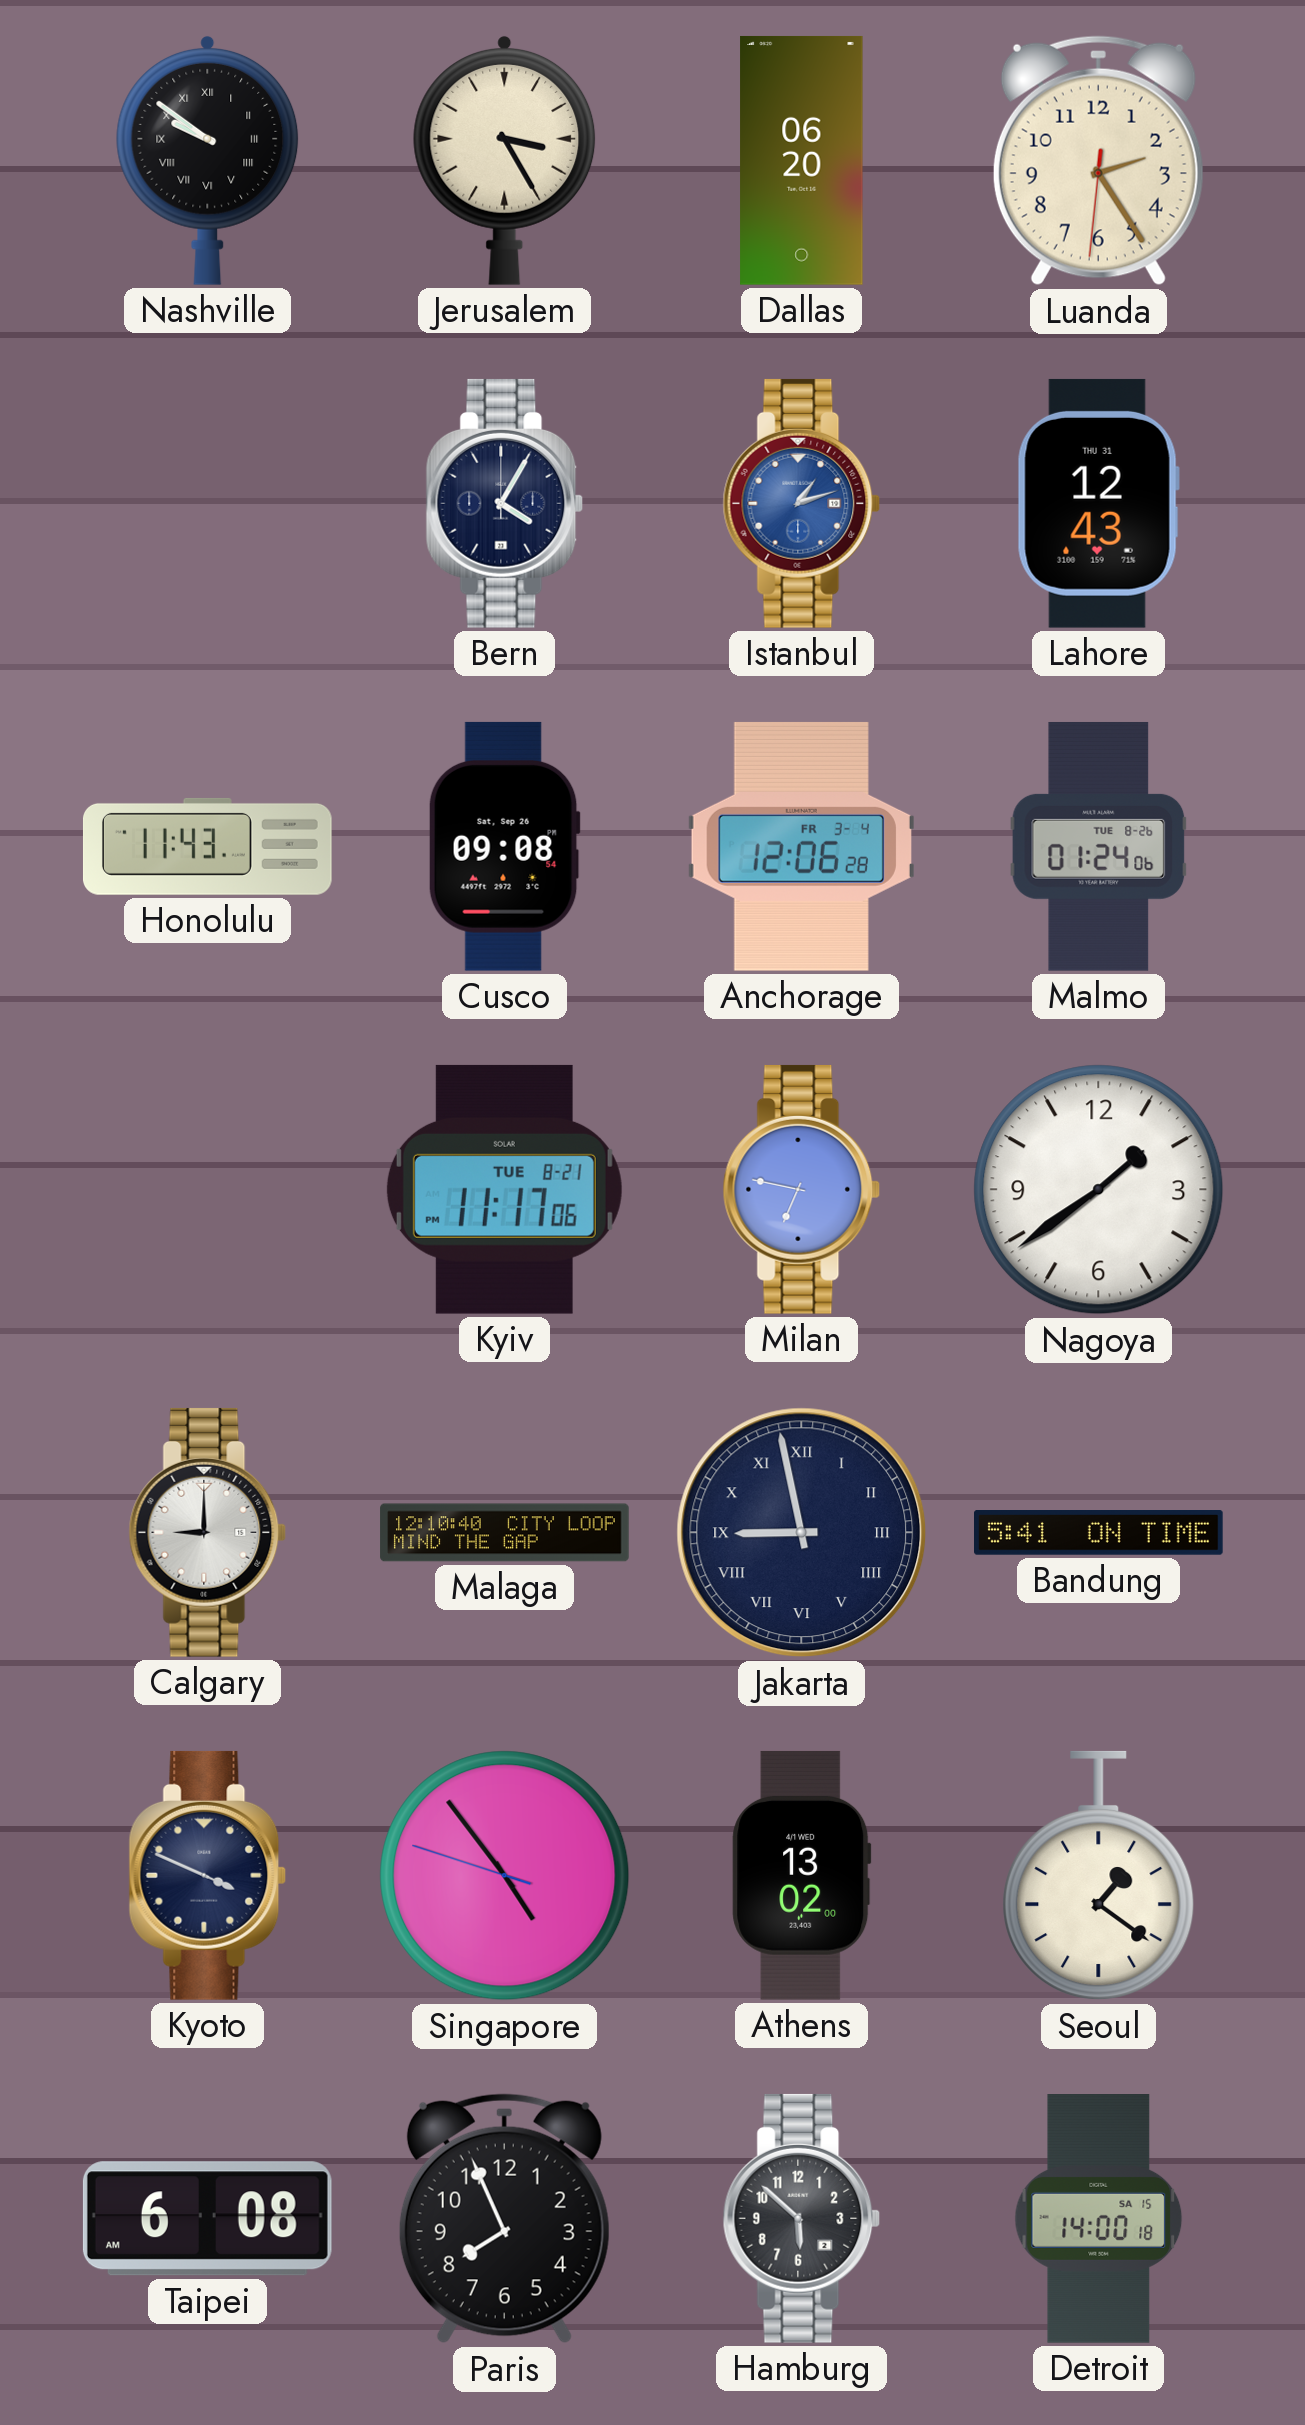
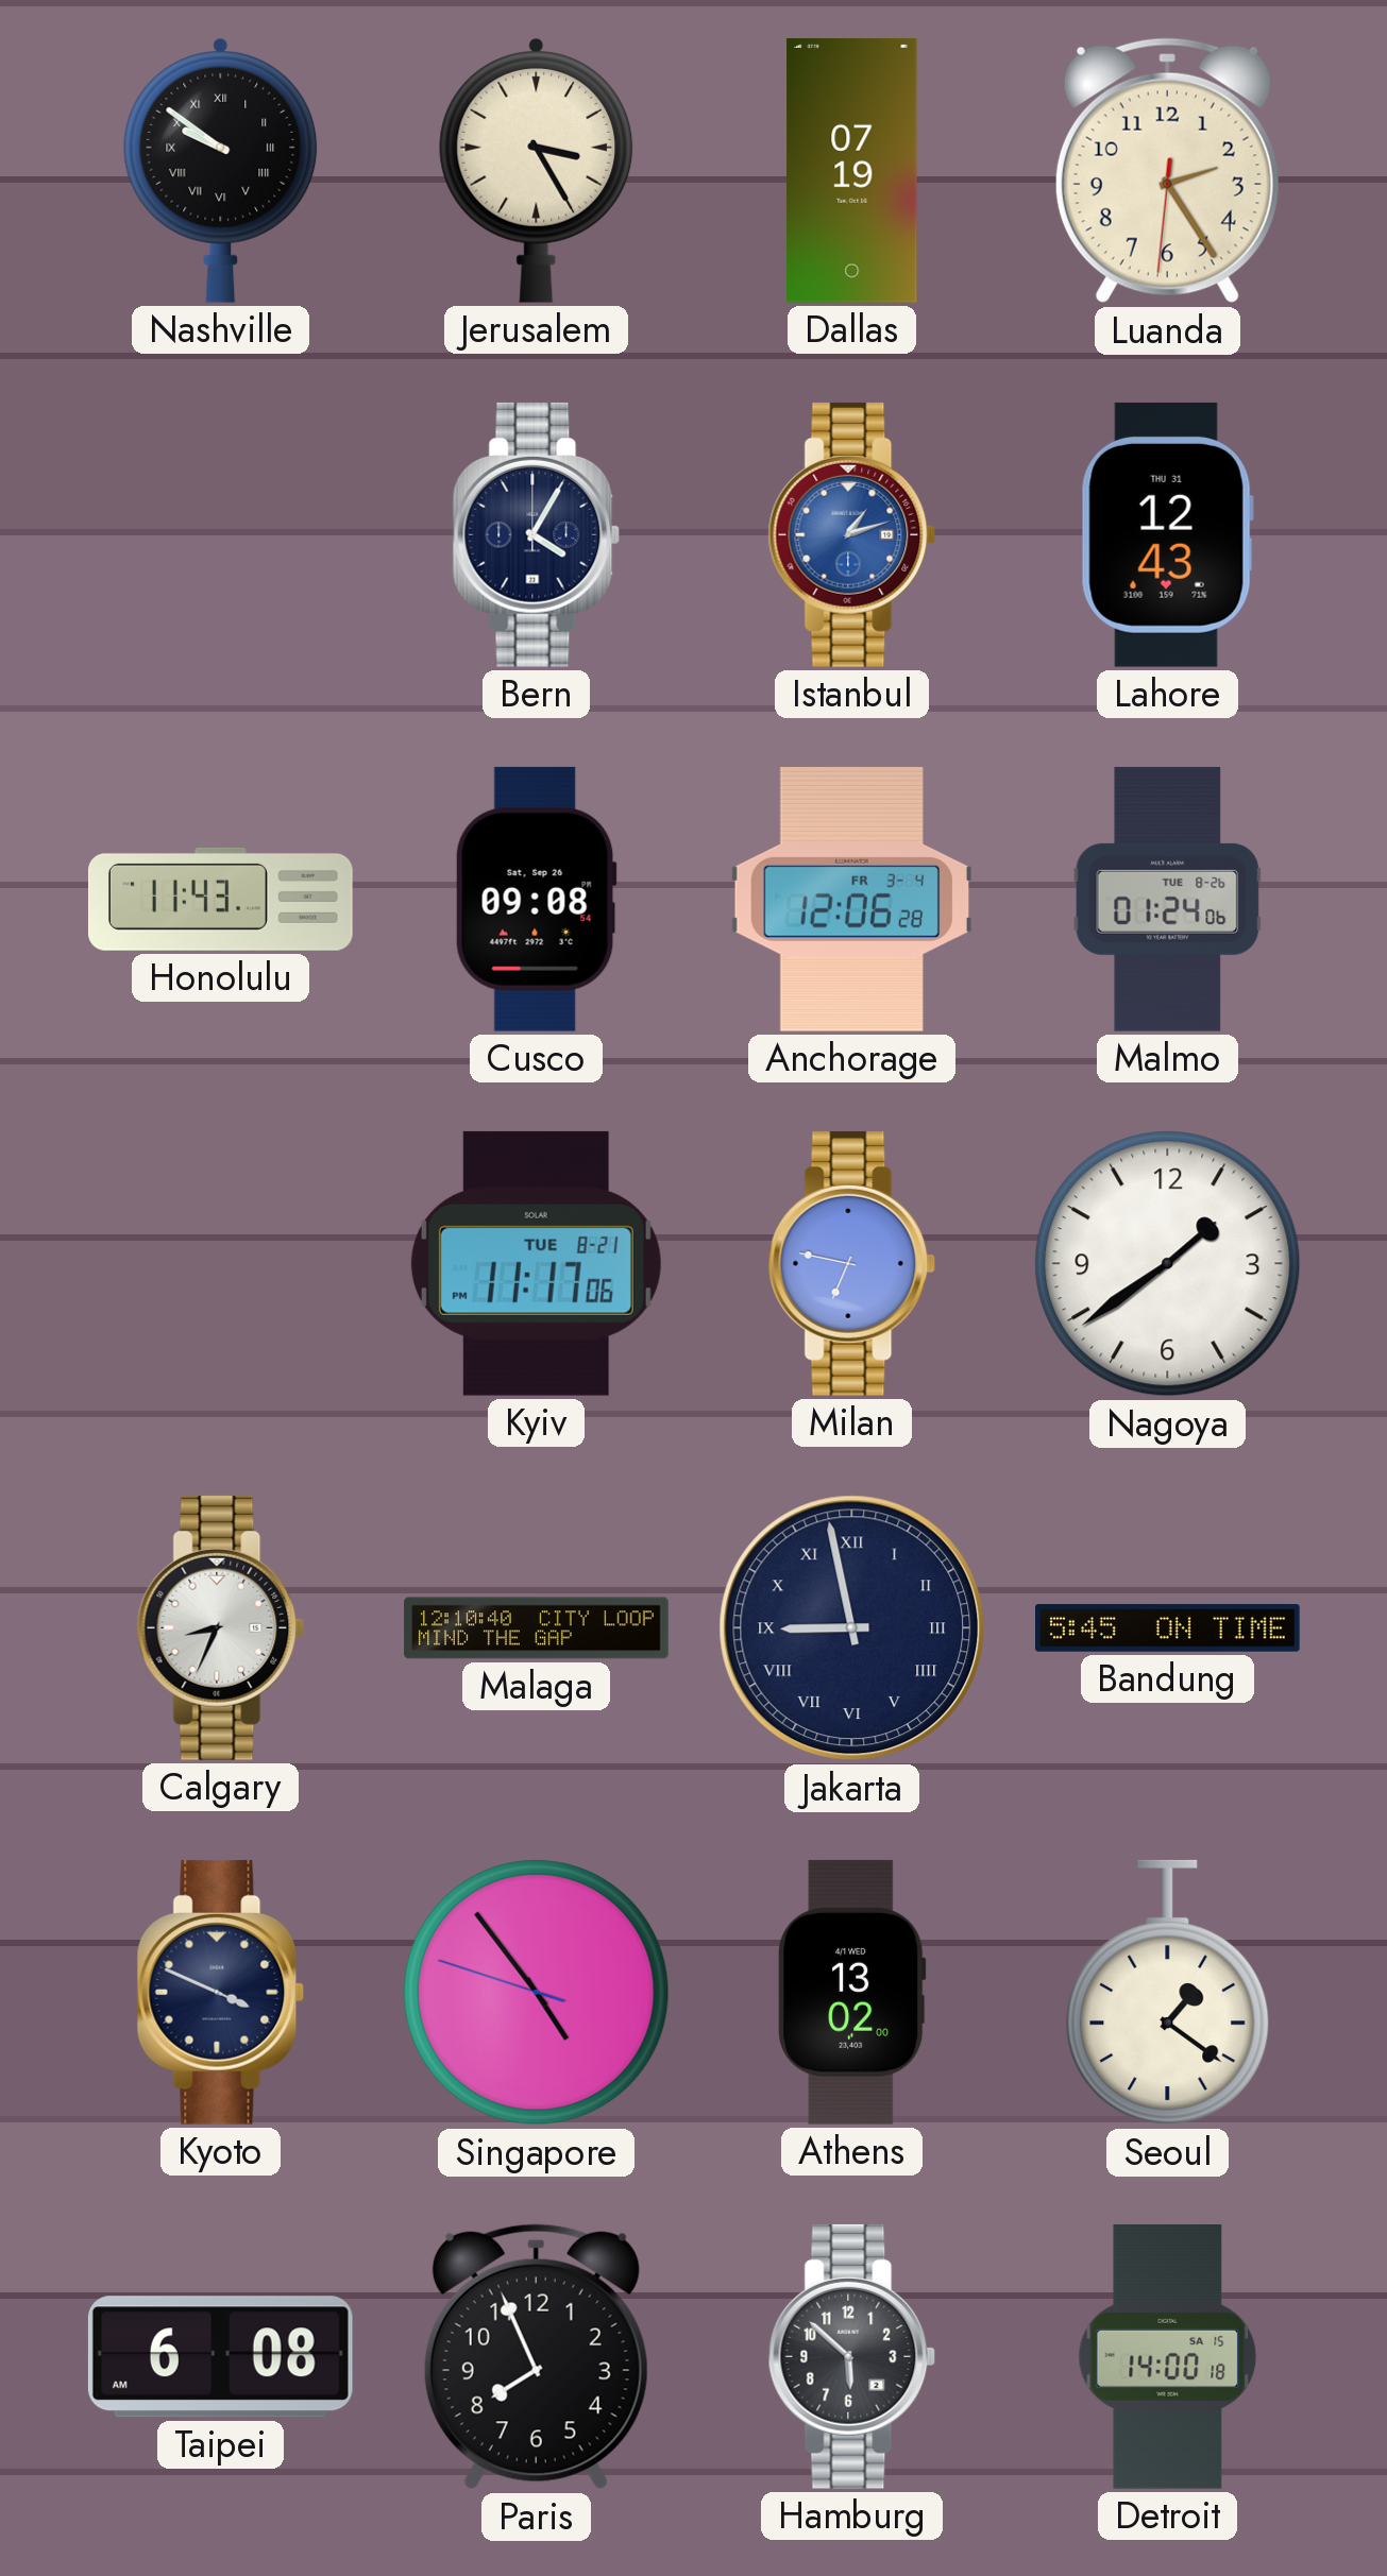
Dallas: 06:20 -> 07:19 (852, 170)
Calgary: 9:00 -> 8:34 (221, 1627)
Bandung: 5:41 -> 5:45 (1168, 1628)
